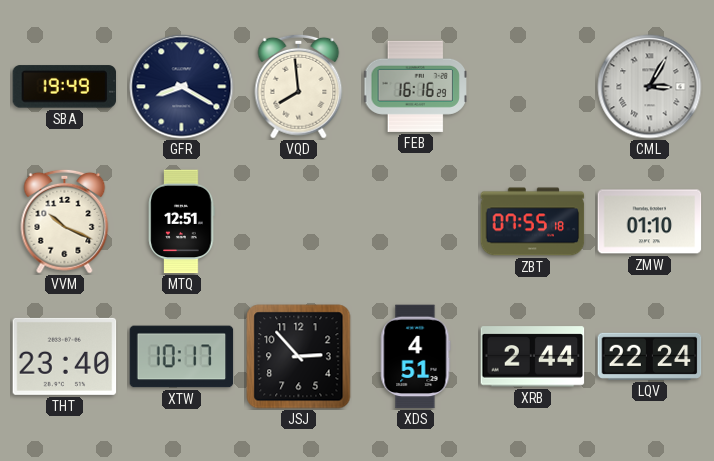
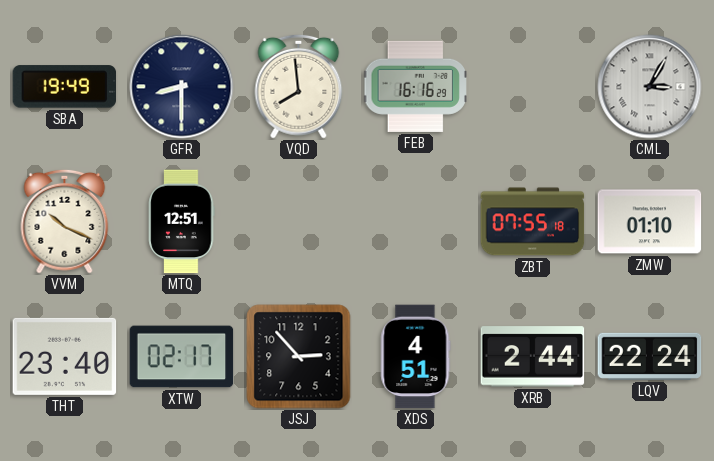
GFR: 8:20 -> 8:30 (182, 87)
XTW: 10:17 -> 02:17 (182, 357)
